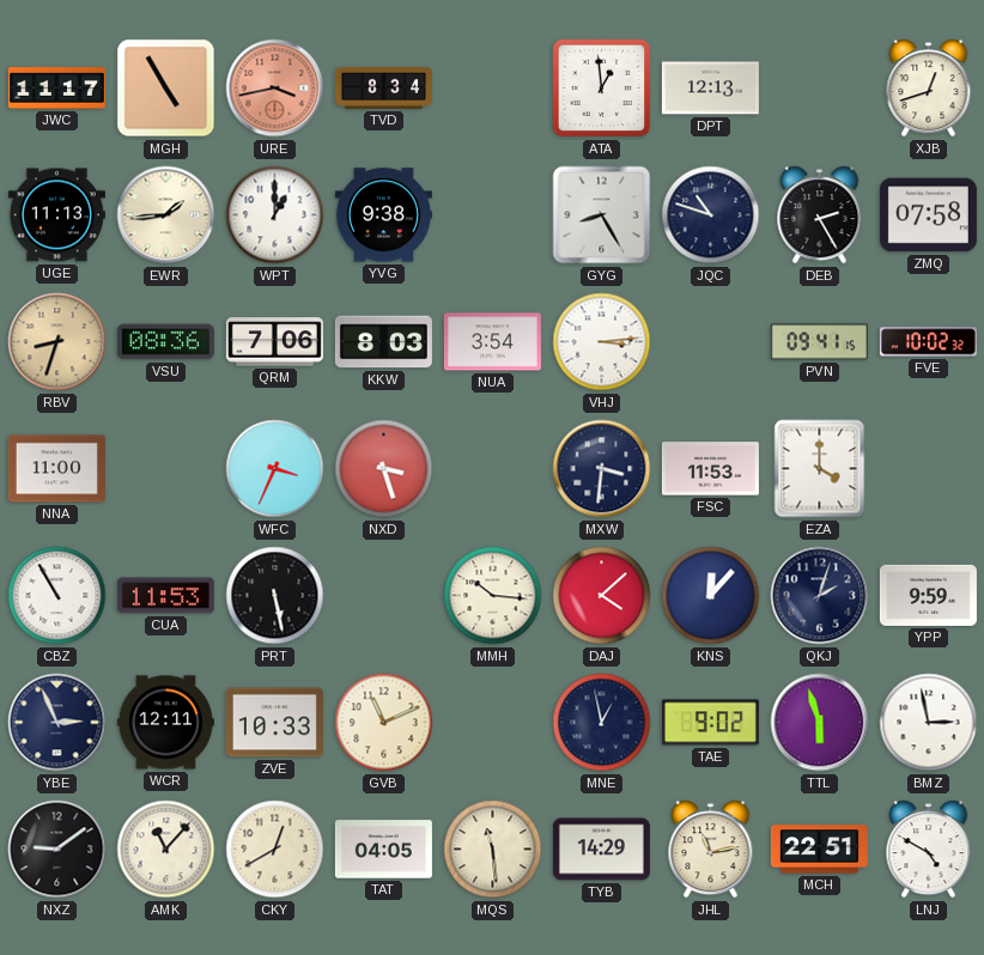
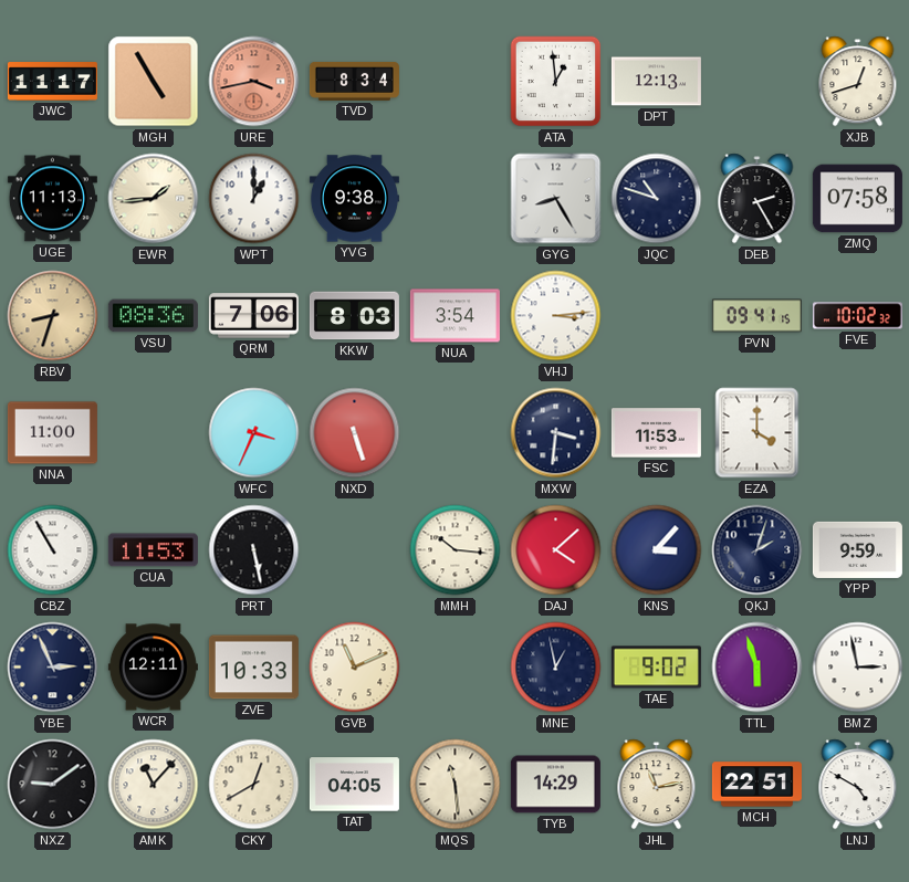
NXD: 3:27 -> 5:27 (355, 433)
KNS: 12:07 -> 3:07 (657, 550)
